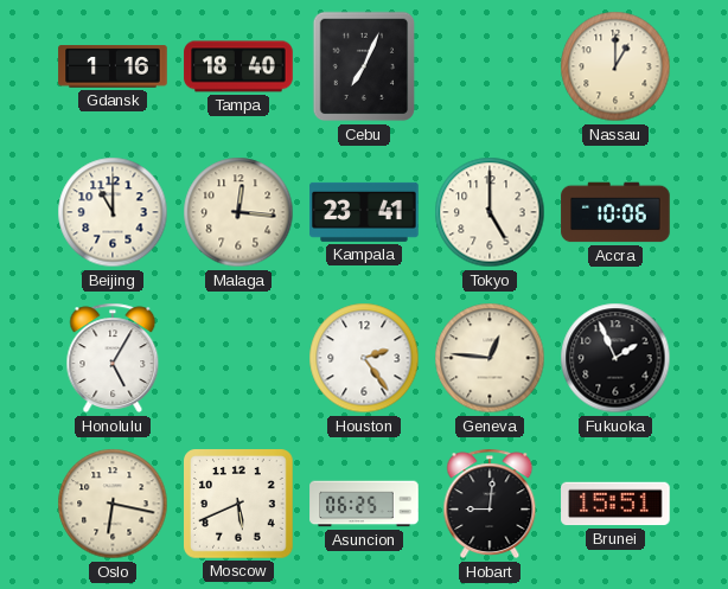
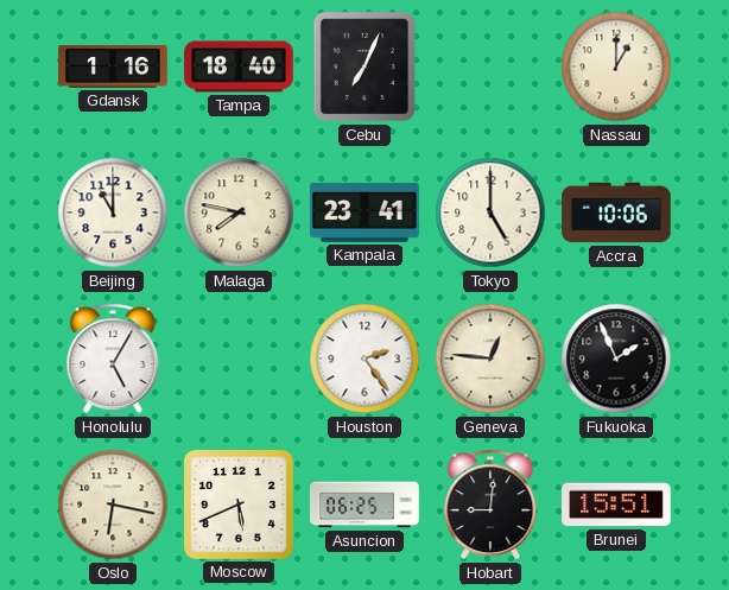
Malaga: 12:16 -> 7:47 (239, 212)
